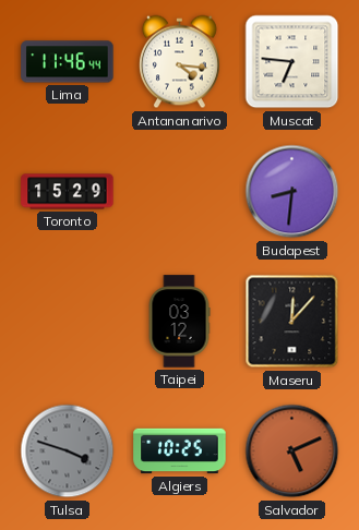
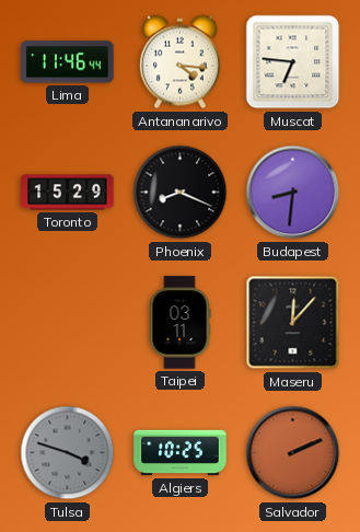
Phoenix: none -> 8:19 (181, 193)
Taipei: 03:12 -> 03:11 (179, 323)
Salvador: 5:11 -> 2:11 (293, 453)
